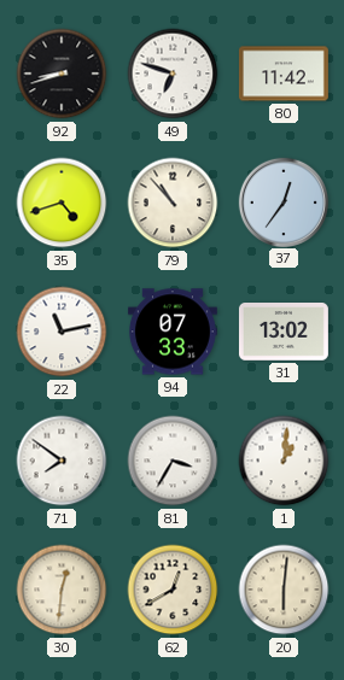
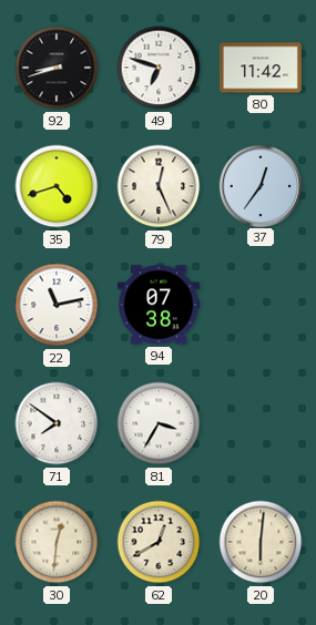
79: 10:53 -> 12:26 (159, 186)
94: 07:33 -> 07:38 (159, 305)
31: 13:02 -> none (284, 333)
1: 1:01 -> none (284, 461)
